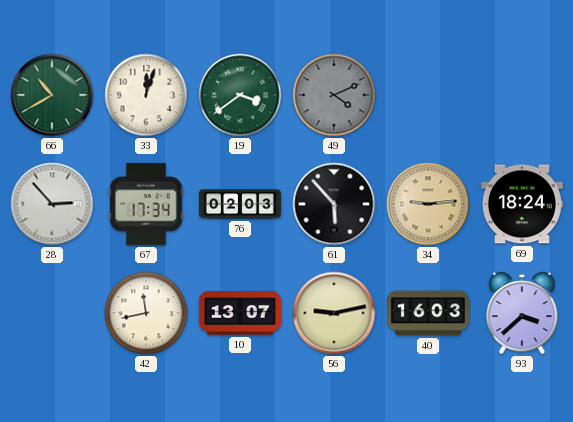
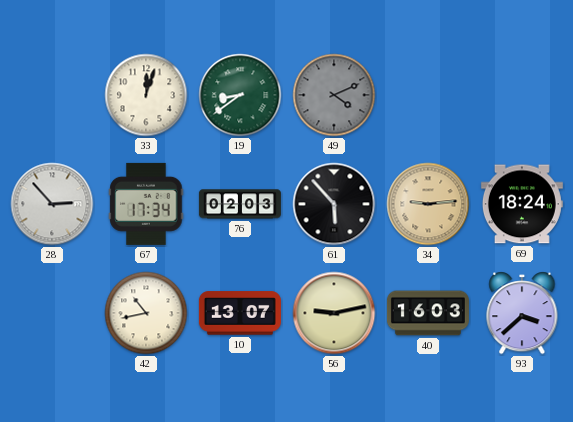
66: 10:40 -> none (52, 95)
19: 3:39 -> 8:39 (240, 95)
42: 11:43 -> 10:43 (146, 313)
